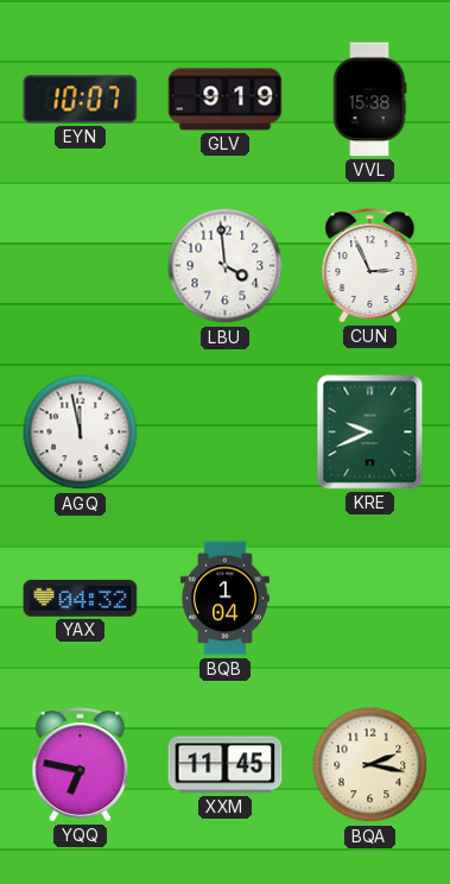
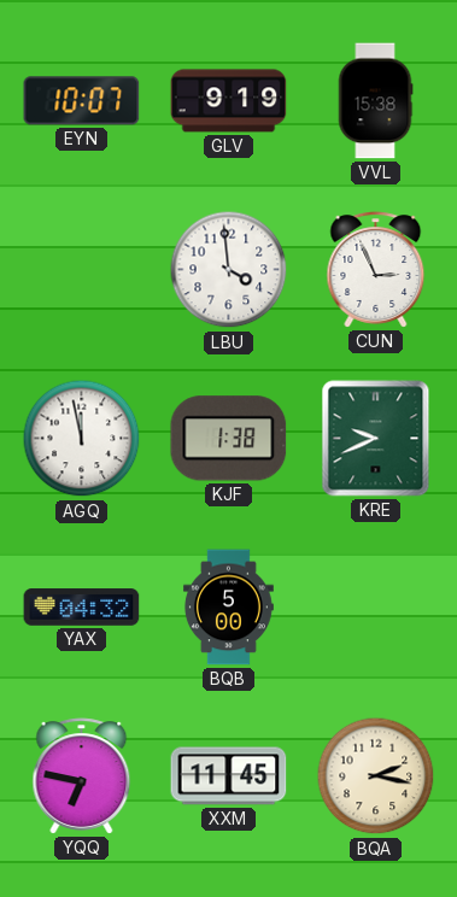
KJF: none -> 1:38 (229, 439)
BQB: 1:04 -> 5:00 (228, 608)
